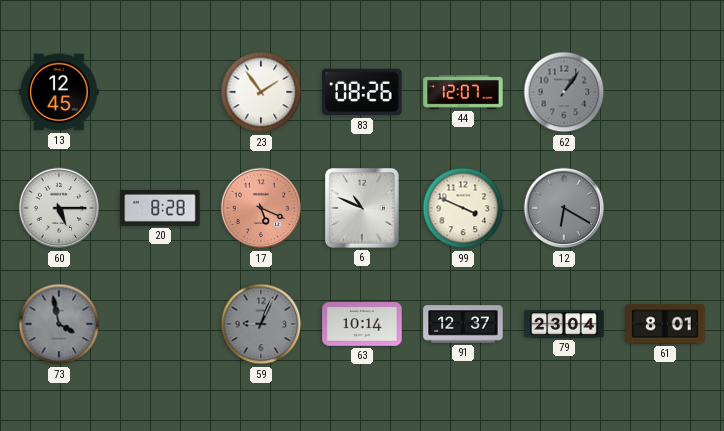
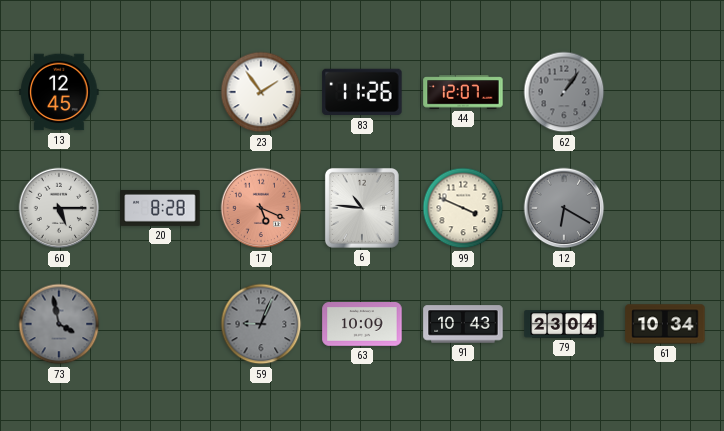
83: 08:26 -> 11:26 (362, 92)
6: 10:49 -> 10:46 (362, 208)
63: 10:14 -> 10:09 (362, 324)
91: 12:37 -> 10:43 (463, 324)
61: 8:01 -> 10:34 (665, 324)
